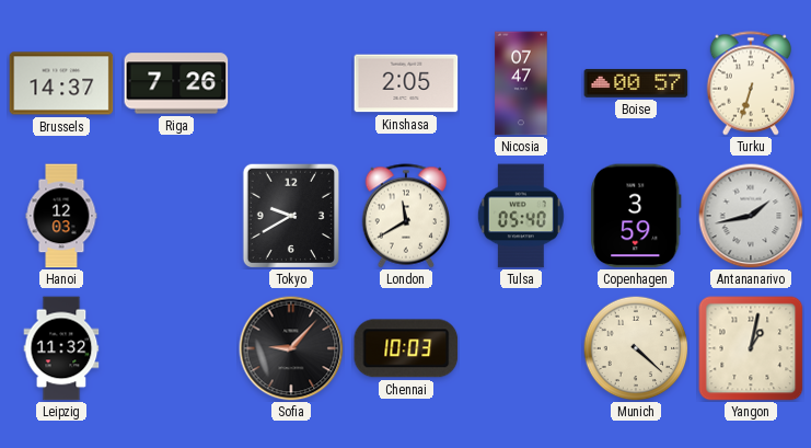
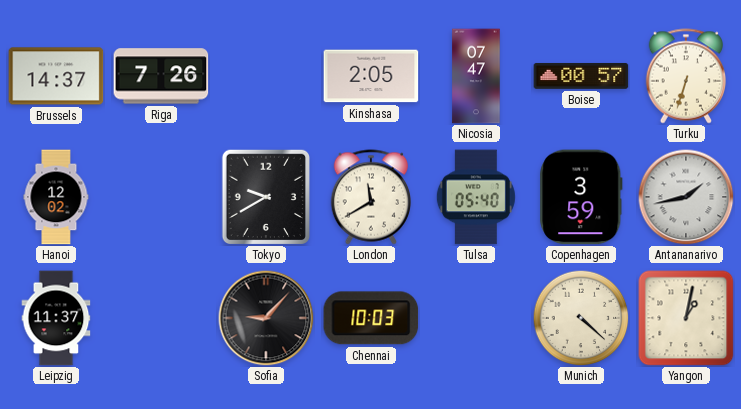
Hanoi: 12:03 -> 12:02 (56, 197)
Leipzig: 11:32 -> 11:37 (56, 318)
